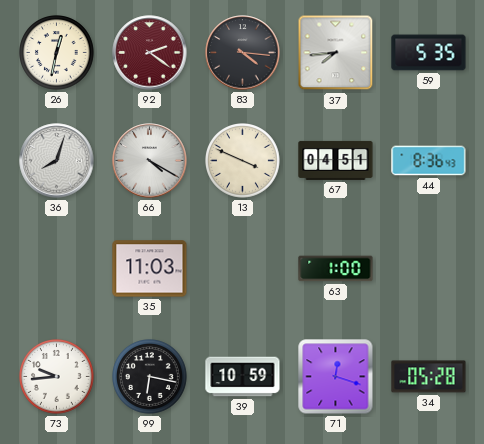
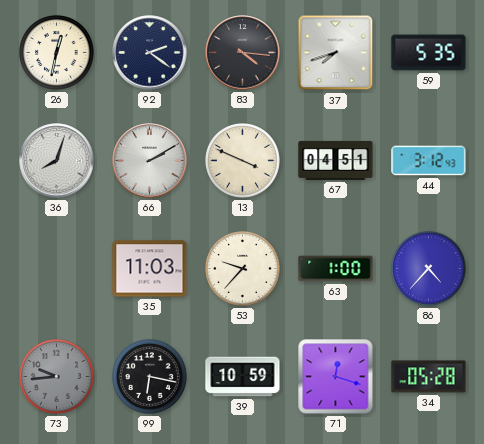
92 dial: burgundy -> navy (150, 53)
37: 7:44 -> 7:42 (336, 53)
66: 4:20 -> 2:10 (150, 161)
44: 8:36 -> 3:12 (429, 161)
53: none -> 9:37 (243, 269)
86: none -> 4:37 (429, 269)
73 dial: white -> grey (57, 377)
